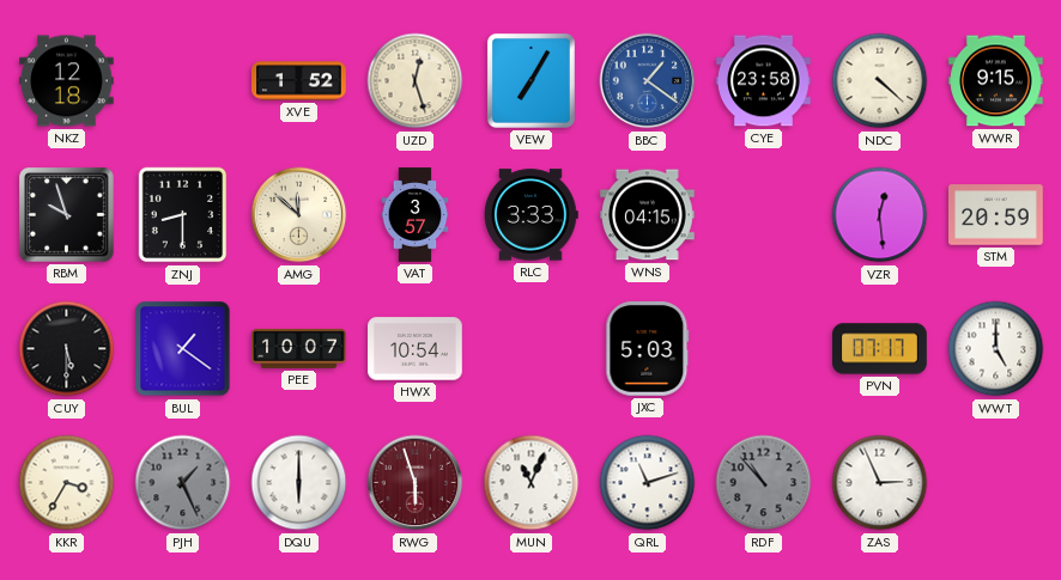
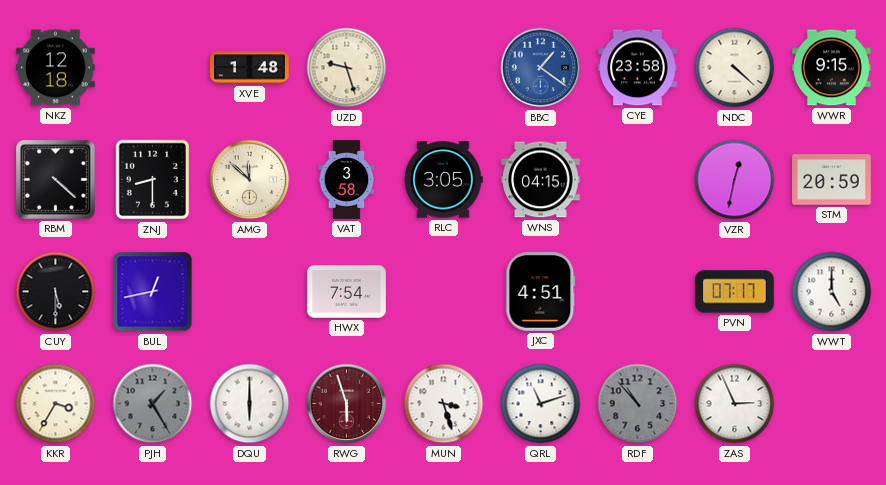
XVE: 1:52 -> 1:48 (250, 68)
UZD: 12:27 -> 9:27 (347, 68)
VEW: 7:05 -> none (530, 80)
RBM: 9:57 -> 4:22 (56, 180)
VAT: 3:57 -> 3:58 (347, 180)
RLC: 3:33 -> 3:05 (444, 180)
VZR: 12:29 -> 12:32 (735, 180)
BUL: 1:21 -> 12:43 (153, 292)
PEE: 10:07 -> none (299, 348)
HWX: 10:54 -> 7:54 (347, 292)
JXC: 5:03 -> 4:51 (541, 292)
PJH: 1:26 -> 1:25 (153, 404)
MUN: 11:04 -> 3:27 (444, 404)
